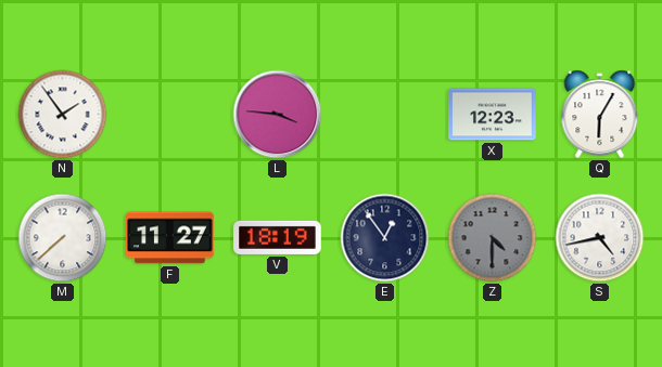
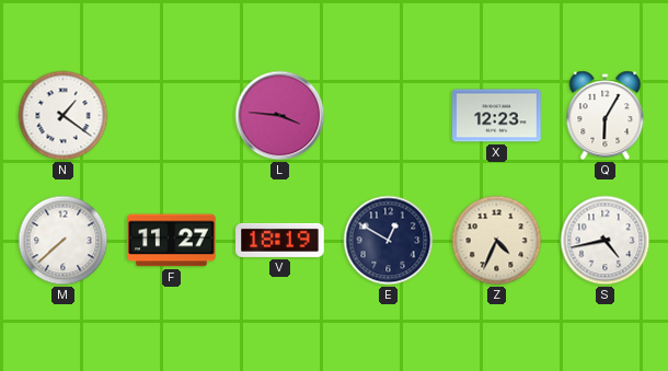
N: 1:54 -> 1:21 (64, 116)
E: 12:54 -> 12:50 (389, 241)
Z: 4:30 -> 4:34 (497, 241)
Z dial: grey -> cream (497, 241)
